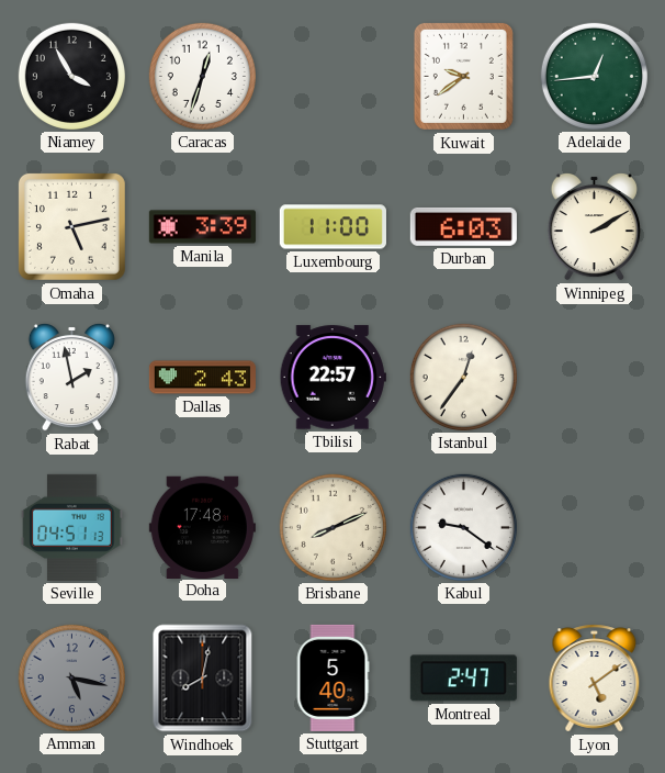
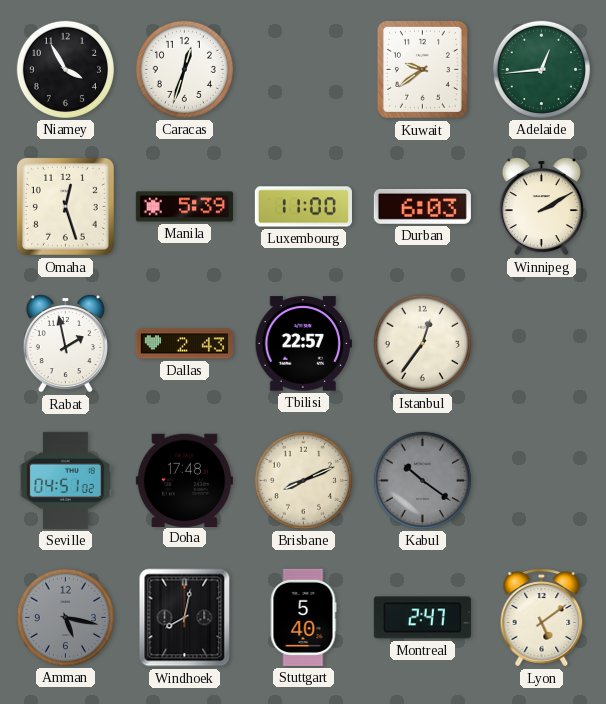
Omaha: 5:13 -> 12:27 (65, 206)
Manila: 3:39 -> 5:39 (184, 207)
Seville: 04:51:13 -> 04:51:02 (66, 480)
Kabul: 9:21 -> 10:21 (422, 480)
Kabul dial: white -> grey (422, 480)
